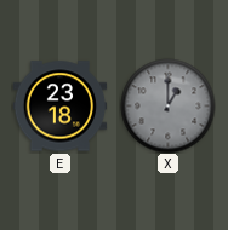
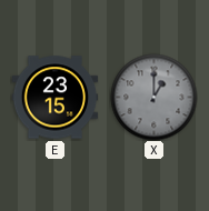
E: 23:18 -> 23:15 (54, 98)
